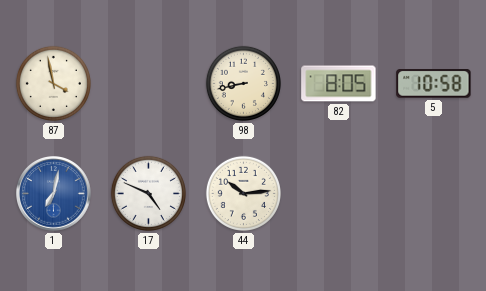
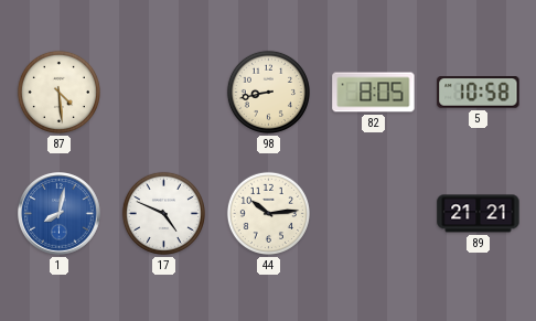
87: 3:58 -> 4:29 (58, 92)
1: 7:02 -> 8:02 (60, 214)
89: none -> 21:21 (479, 214)
